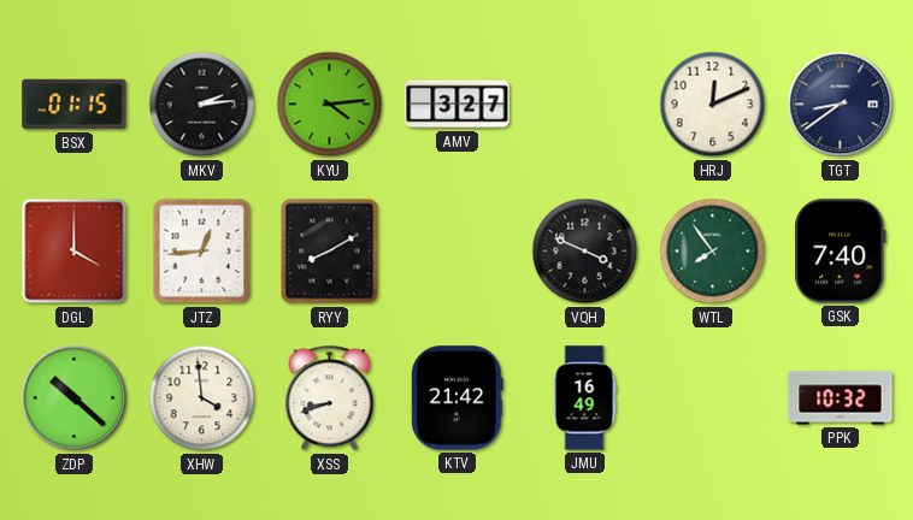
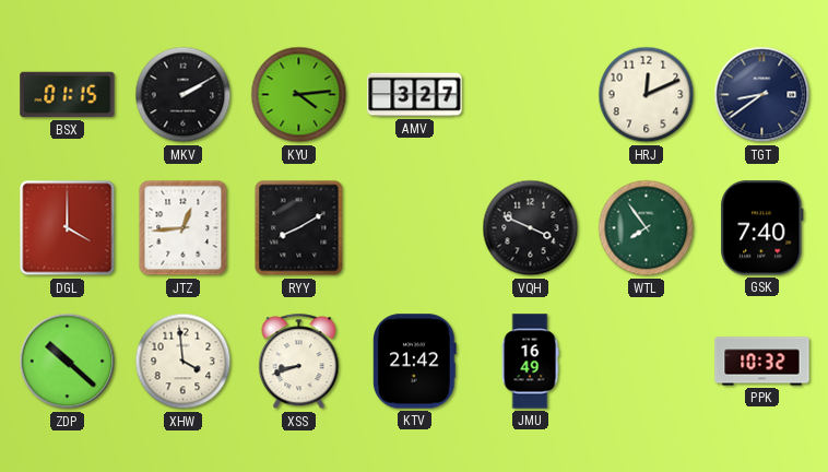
MKV: 2:14 -> 2:10 (184, 95)
